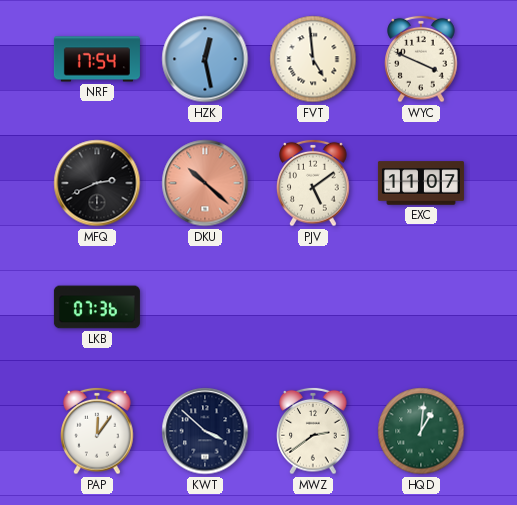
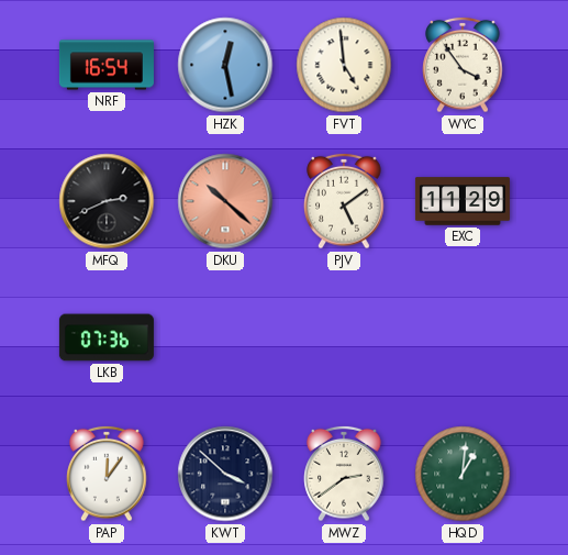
NRF: 17:54 -> 16:54 (107, 65)
WYC: 3:49 -> 3:54 (463, 65)
EXC: 11:07 -> 11:29 (463, 201)
